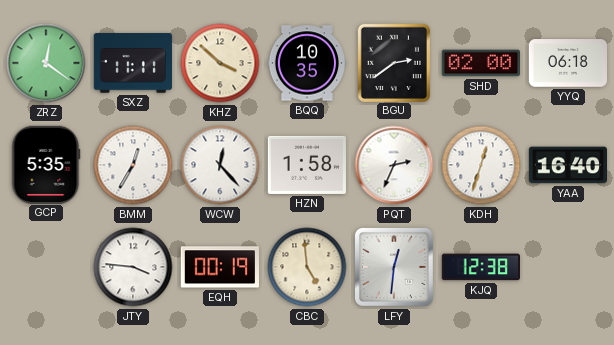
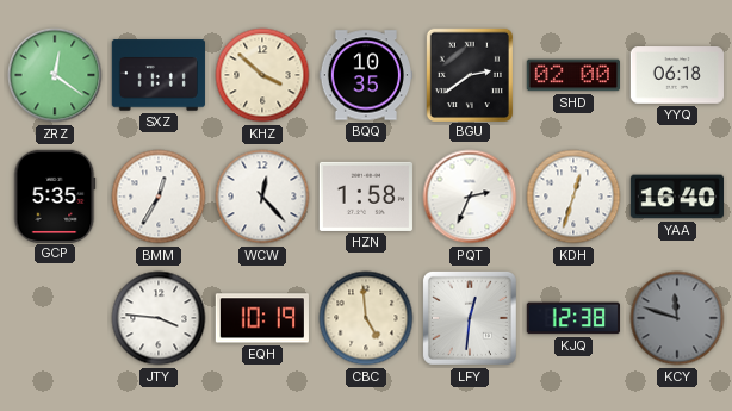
EQH: 00:19 -> 10:19 (262, 318)
KCY: none -> 11:48 (677, 318)
